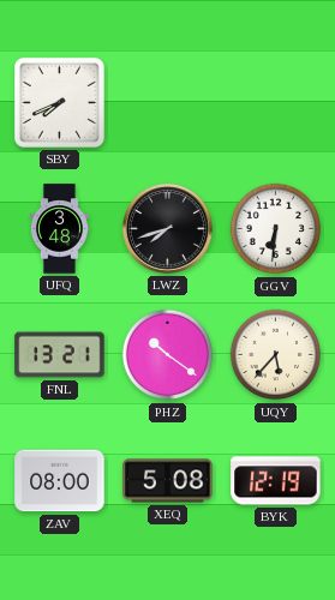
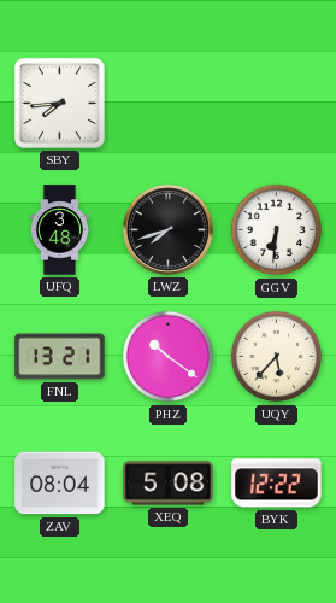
SBY: 7:41 -> 7:44 (59, 103)
ZAV: 08:00 -> 08:04 (60, 484)
BYK: 12:19 -> 12:22 (277, 484)
